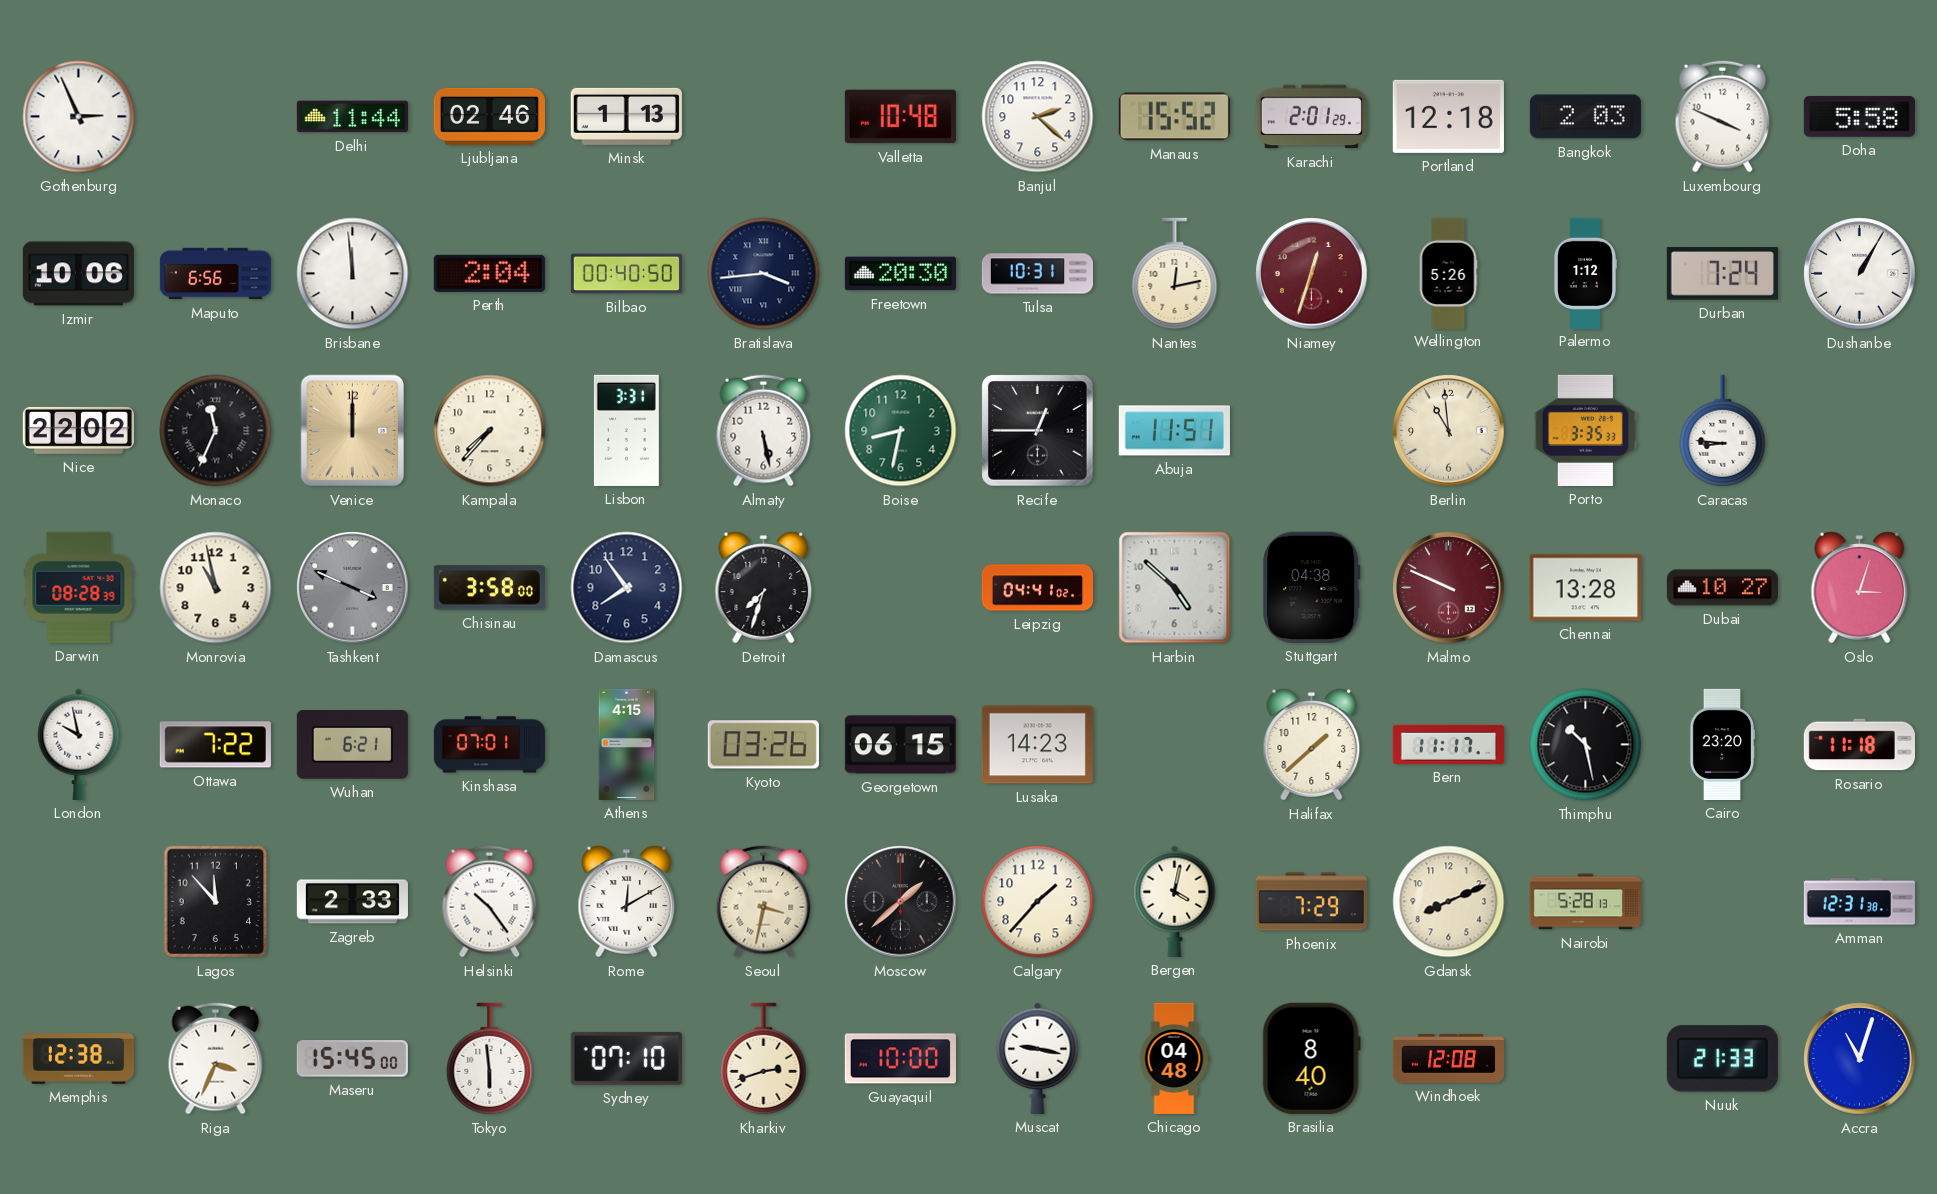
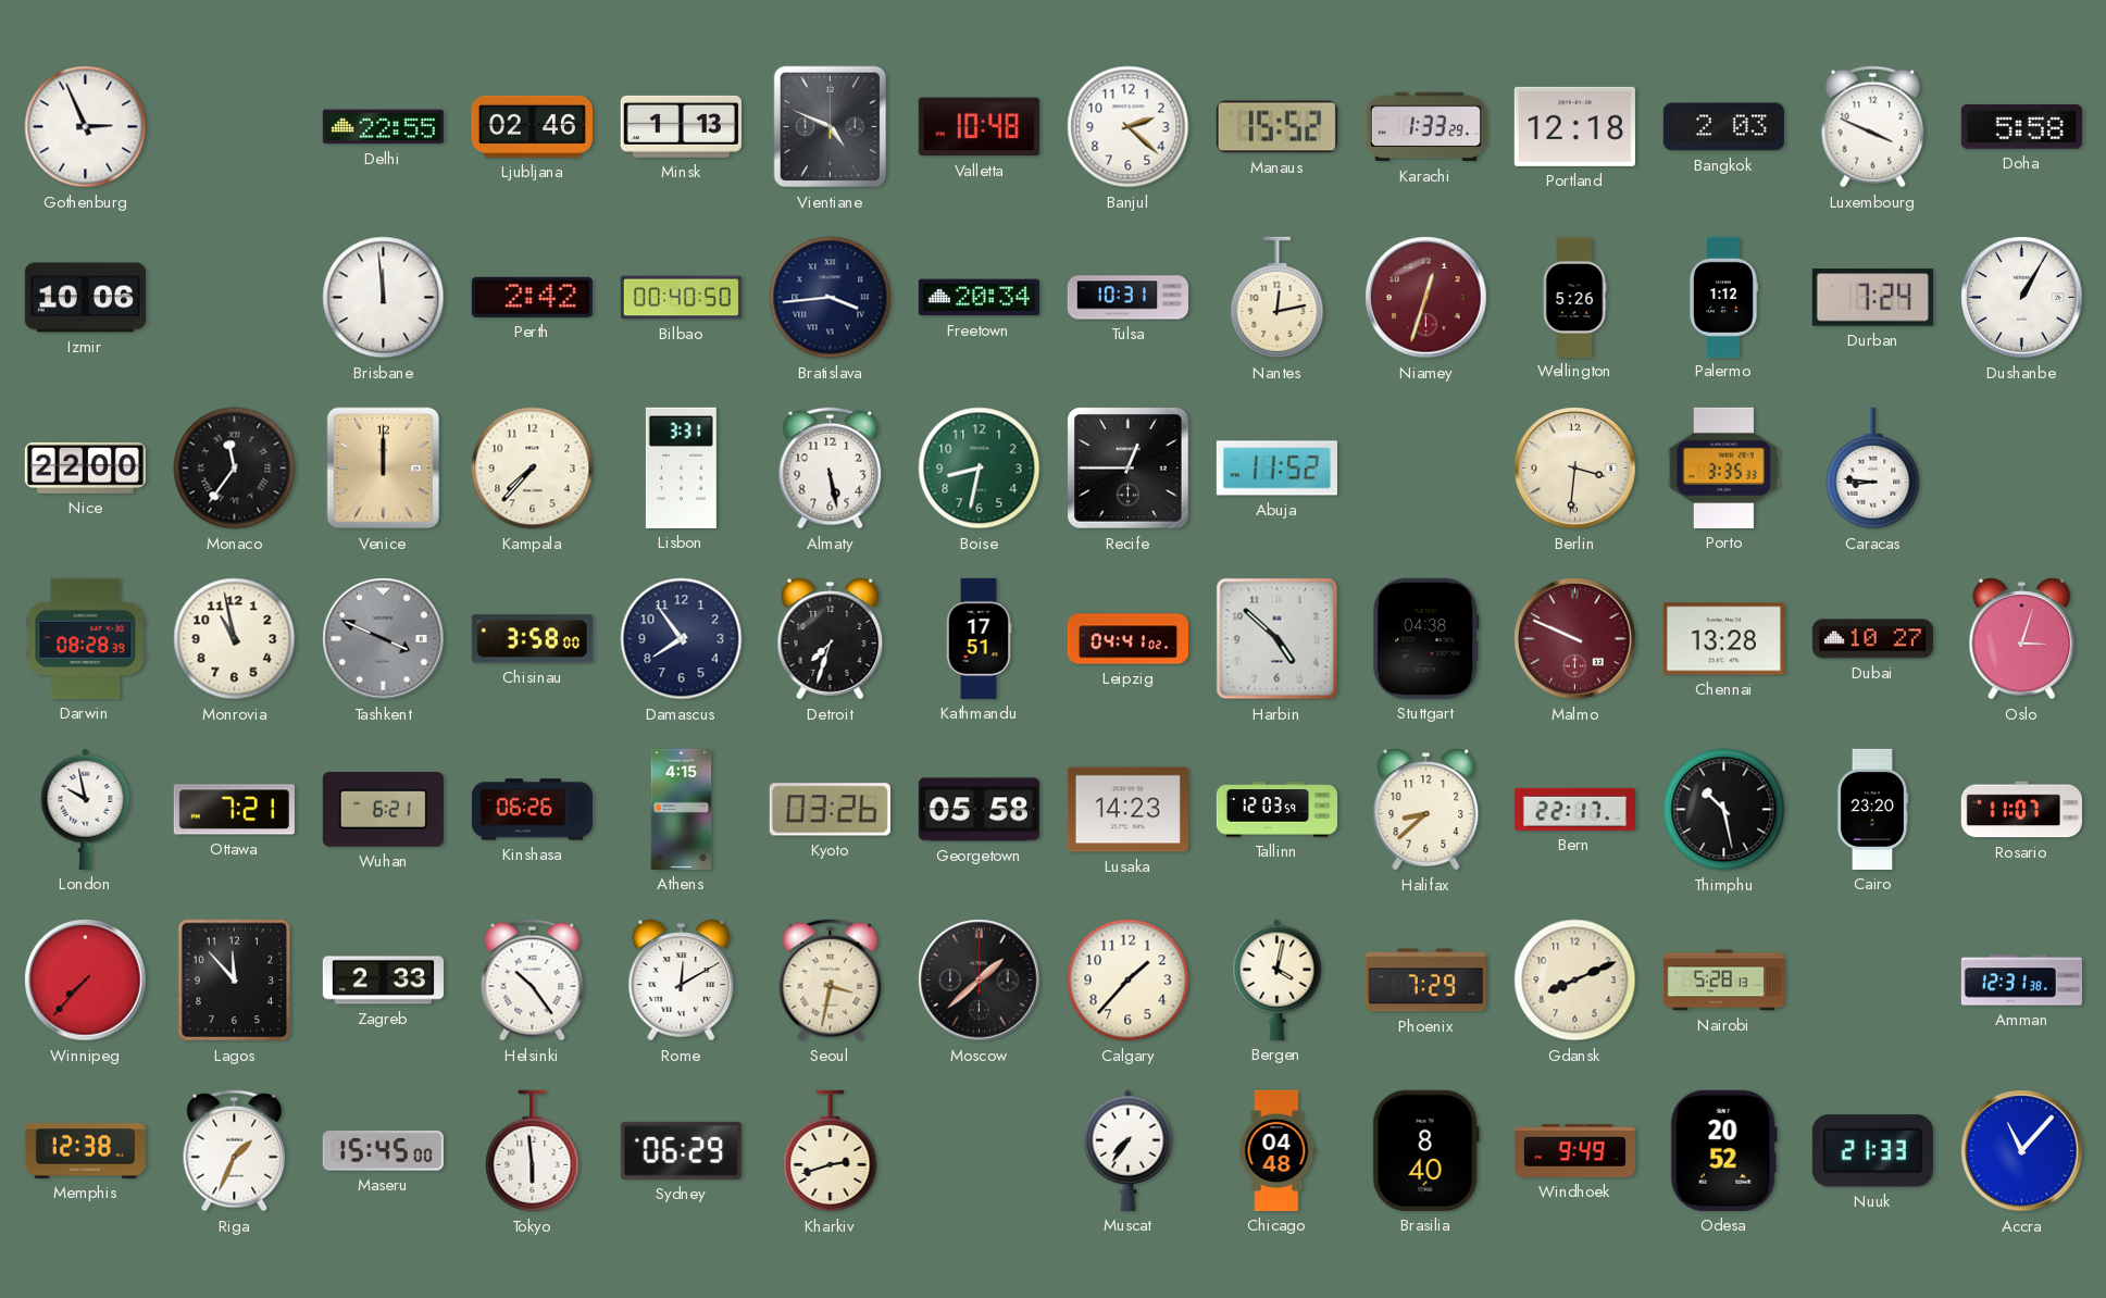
Delhi: 11:44 -> 22:55 (383, 127)
Vientiane: none -> 4:49 (831, 127)
Karachi: 2:01 -> 1:33 (1425, 127)
Maputo: 6:56 -> none (215, 274)
Perth: 2:04 -> 2:42 (532, 297)
Freetown: 20:30 -> 20:34 (979, 298)
Nice: 22:02 -> 22:00 (85, 467)
Monaco: 11:34 -> 11:36 (235, 469)
Abuja: 11:51 -> 11:52 (1276, 469)
Berlin: 10:59 -> 3:31 (1575, 469)
Kathmandu: none -> 17:51 (979, 638)
Ottawa: 7:22 -> 7:21 (234, 810)
Kinshasa: 07:01 -> 06:26 (532, 810)
Georgetown: 06:15 -> 05:58 (979, 810)
Tallinn: none -> 12:03 (1276, 810)
Halifax: 1:38 -> 8:38 (1426, 810)
Bern: 11:17 -> 22:17 (1574, 809)
Rosario: 11:18 -> 11:07 (2021, 810)
Winnipeg: none -> 7:37 (86, 981)
Riga: 3:34 -> 1:34 (235, 1151)
Sydney: 07:10 -> 06:29 (681, 1150)
Guayaquil: 10:00 -> none (900, 1059)
Muscat: 9:17 -> 7:36 (1129, 1150)
Windhoek: 12:08 -> 9:49 (1574, 1151)
Odesa: none -> 20:52 (1723, 1150)
Accra: 11:03 -> 11:07 (2022, 1151)
